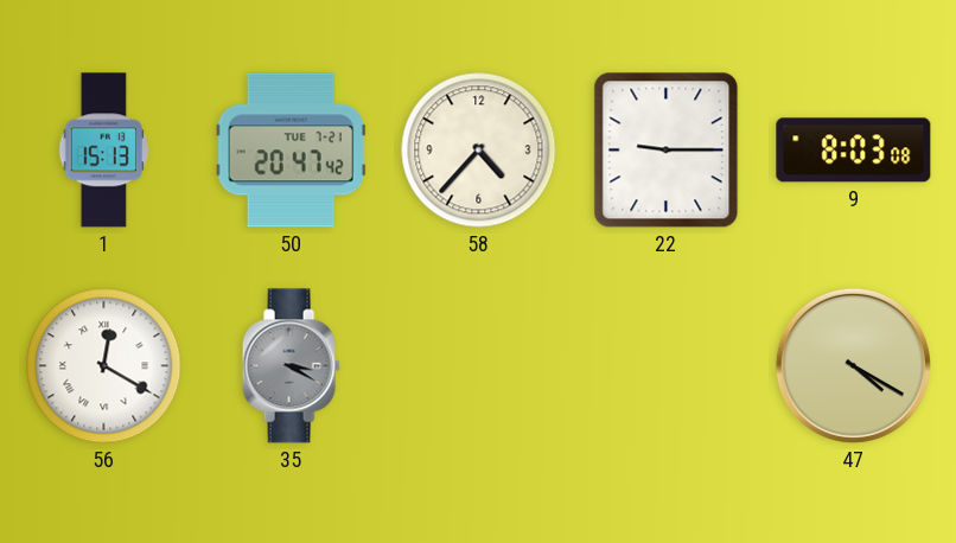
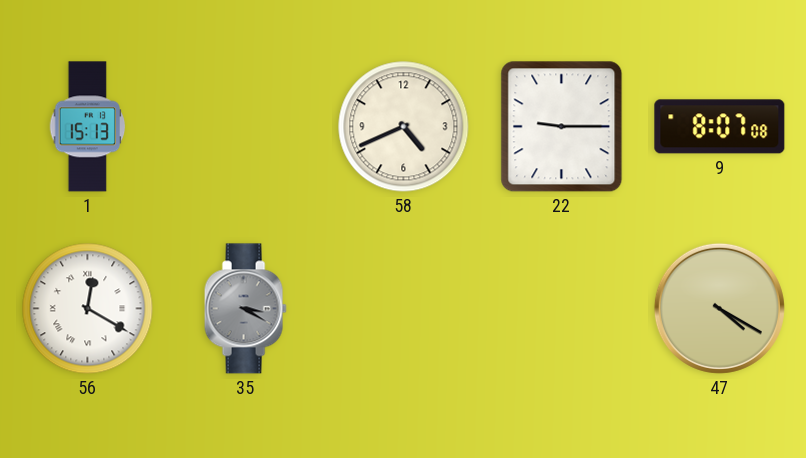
50: 20:47 -> none (291, 151)
58: 4:37 -> 4:41 (404, 127)
9: 8:03 -> 8:07 (720, 127)
